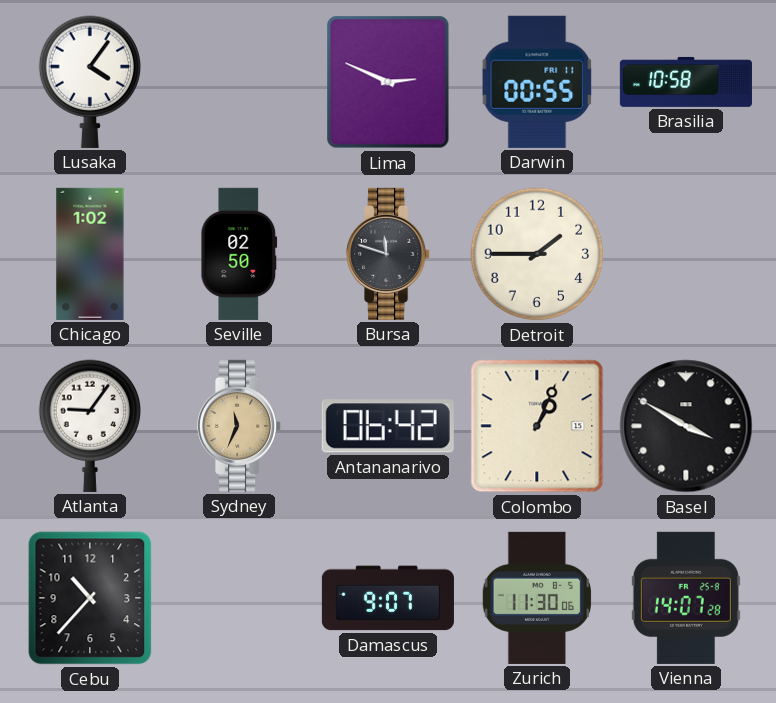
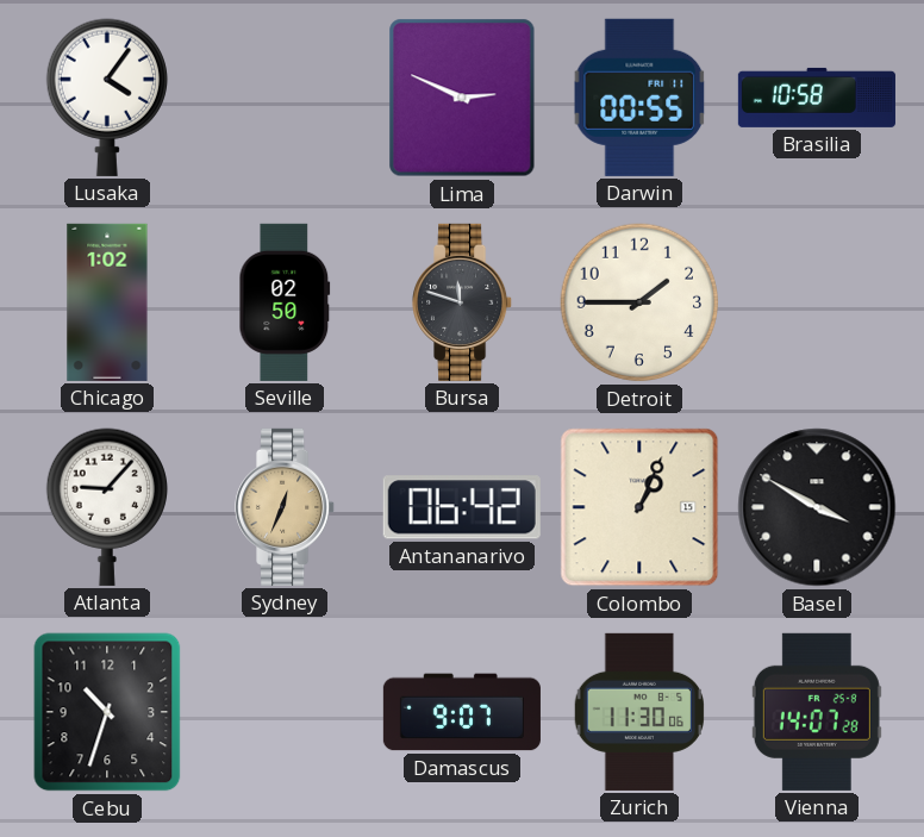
Atlanta: 9:06 -> 9:07 (106, 507)
Sydney: 11:34 -> 12:34 (286, 507)
Cebu: 10:37 -> 10:33 (107, 712)
